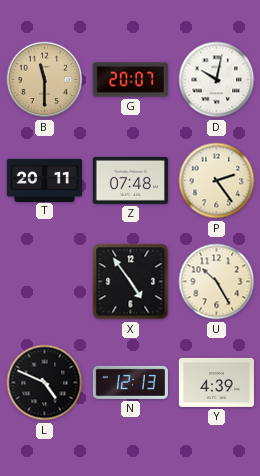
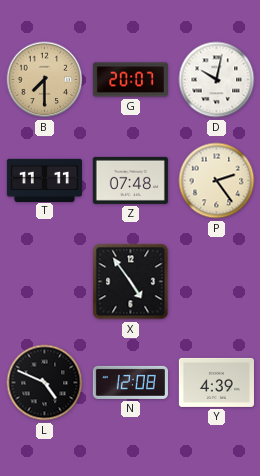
B: 11:30 -> 7:30 (45, 80)
T: 20:11 -> 11:11 (44, 180)
U: 10:25 -> none (217, 282)
N: 12:13 -> 12:08 (130, 382)
